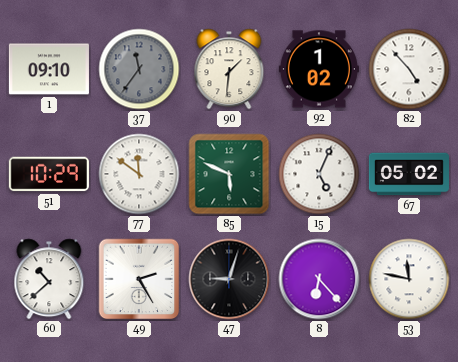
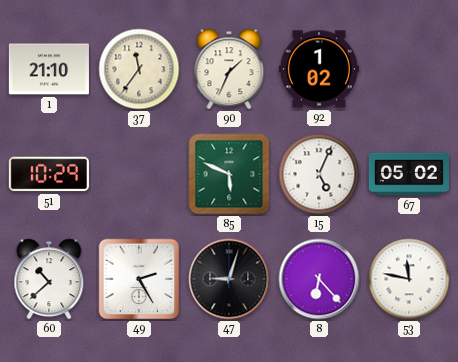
1: 09:10 -> 21:10 (49, 69)
37 dial: grey -> cream (139, 69)
90: 1:31 -> 1:34 (229, 69)
82: 4:53 -> none (409, 69)
77: 11:51 -> none (139, 174)
